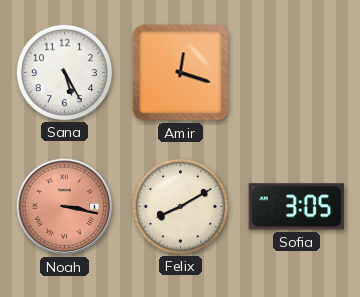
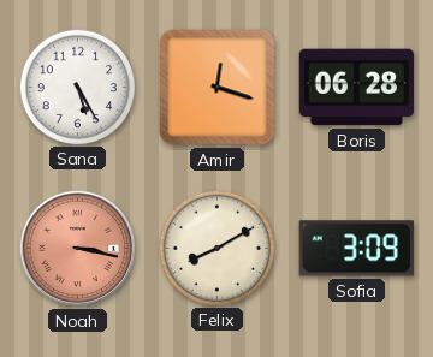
Boris: none -> 06:28 (356, 88)
Sofia: 3:05 -> 3:09 (356, 249)
